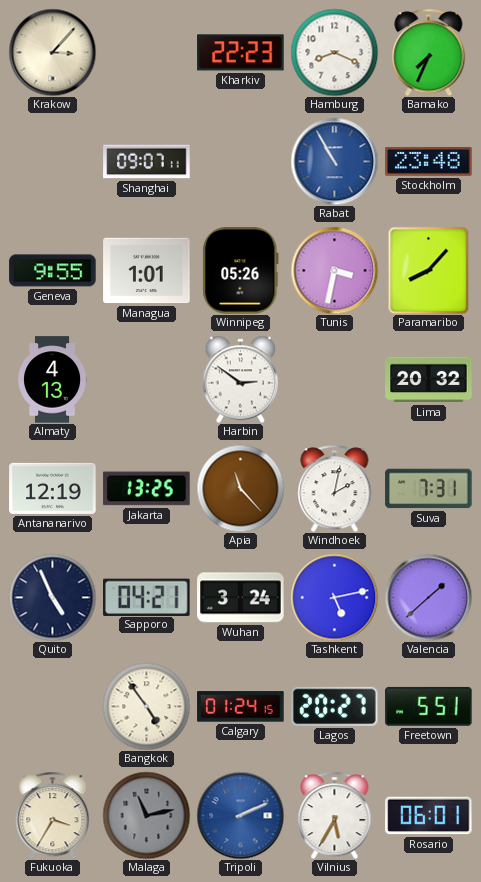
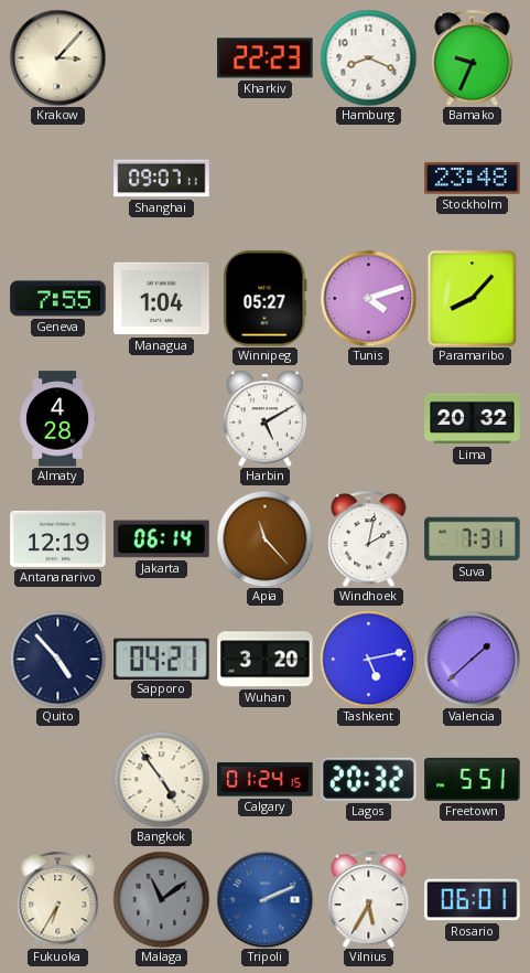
Bamako: 7:34 -> 9:34 (473, 57)
Rabat: 10:55 -> none (334, 161)
Geneva: 9:55 -> 7:55 (58, 299)
Managua: 1:01 -> 1:04 (162, 299)
Winnipeg: 05:26 -> 05:27 (266, 299)
Tunis: 3:32 -> 4:12 (368, 298)
Almaty: 4:13 -> 4:28 (58, 419)
Harbin: 2:51 -> 5:10 (266, 418)
Jakarta: 13:25 -> 06:14 (162, 539)
Quito: 4:56 -> 4:53 (57, 659)
Wuhan: 3:24 -> 3:20 (266, 660)
Lagos: 20:27 -> 20:32 (369, 779)
Fukuoka: 3:35 -> 6:35 (58, 899)
Malaga: 11:13 -> 11:09 (161, 899)
